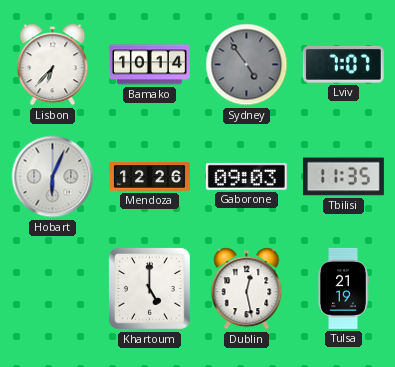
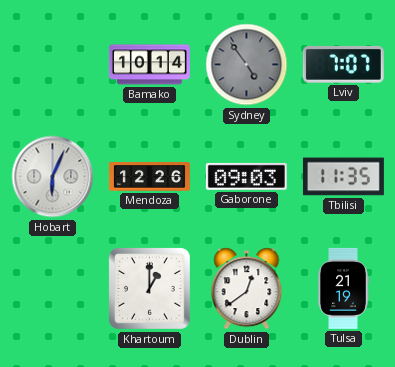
Lisbon: 6:37 -> none (53, 65)
Khartoum: 5:00 -> 1:00 (149, 288)
Dublin: 12:28 -> 12:39 (247, 289)
